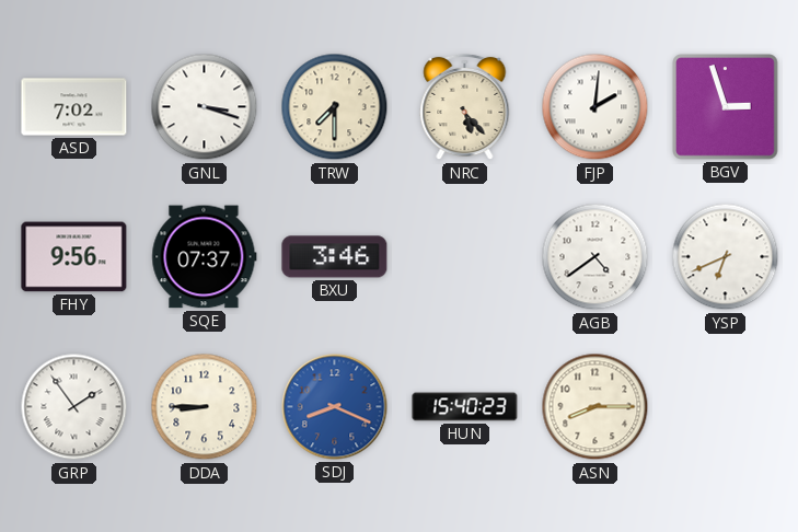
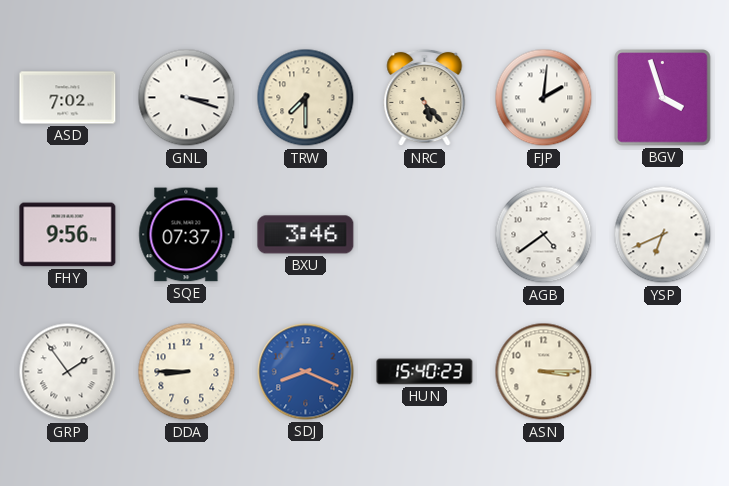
BGV: 2:57 -> 3:57 (663, 98)
ASN: 8:15 -> 3:15 (544, 372)
